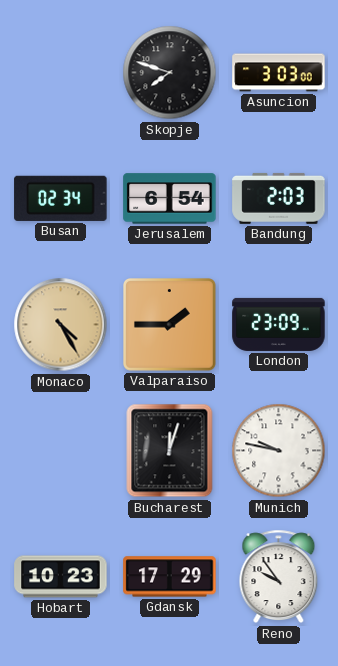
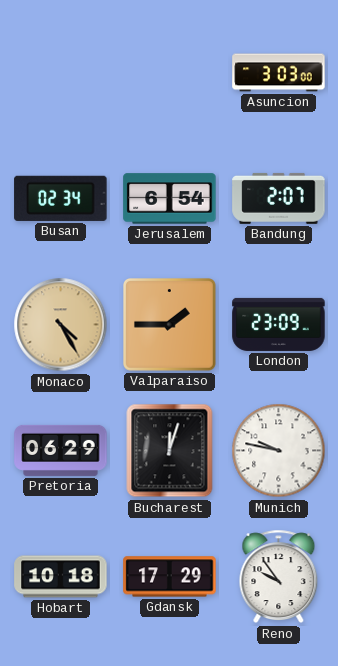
Skopje: 7:48 -> none (170, 73)
Bandung: 2:03 -> 2:07 (279, 198)
Pretoria: none -> 06:29 (61, 450)
Hobart: 10:23 -> 10:18 (61, 577)
